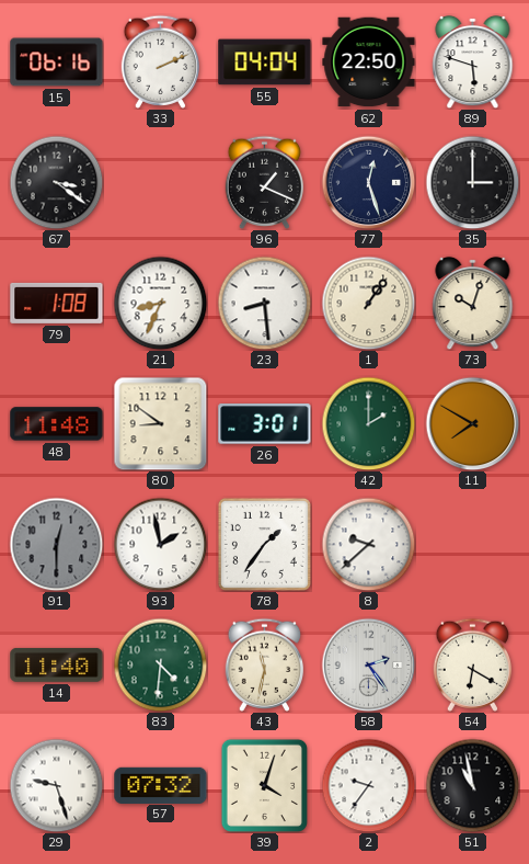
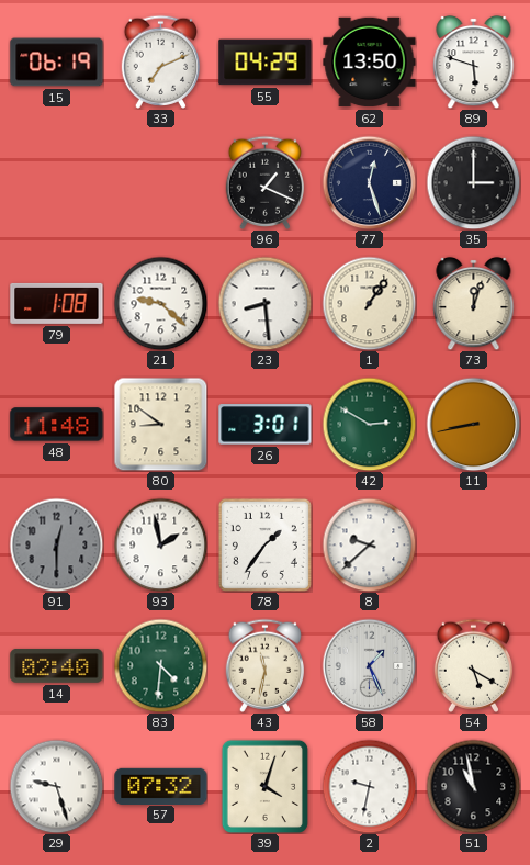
15: 06:16 -> 06:19 (57, 63)
33: 2:11 -> 7:11 (160, 61)
55: 04:04 -> 04:29 (266, 63)
62: 22:50 -> 13:50 (370, 63)
67: 3:21 -> none (56, 182)
21: 8:34 -> 9:22 (160, 303)
73: 10:03 -> 12:03 (474, 303)
42: 2:00 -> 2:50 (369, 424)
11: 7:50 -> 8:43 (473, 424)
14: 11:40 -> 02:40 (57, 665)
58: 2:24 -> 1:26 (369, 665)
54: 6:20 -> 5:20 (473, 665)
2: 9:36 -> 9:32 (369, 786)
